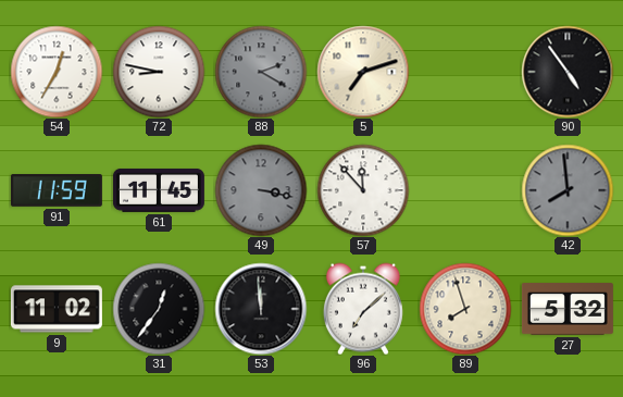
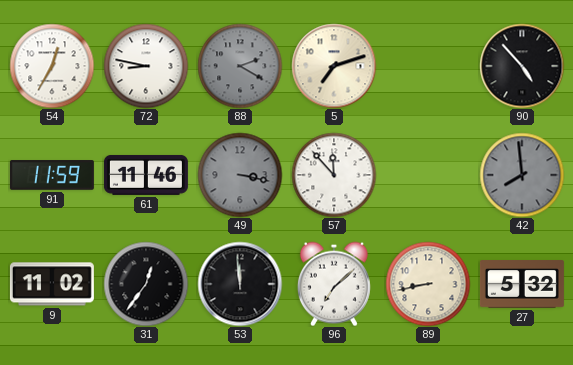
90: 4:54 -> 4:53 (522, 66)
61: 11:45 -> 11:46 (146, 175)
89: 7:57 -> 8:43 (428, 284)
